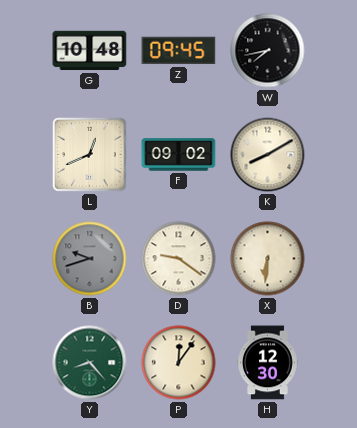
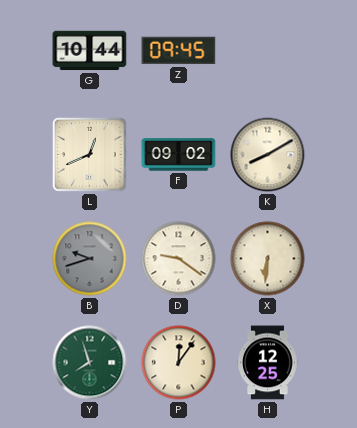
G: 10:48 -> 10:44 (90, 51)
W: 7:43 -> none (268, 51)
Y: 8:23 -> 7:57 (90, 363)
H: 12:30 -> 12:25 (268, 363)
